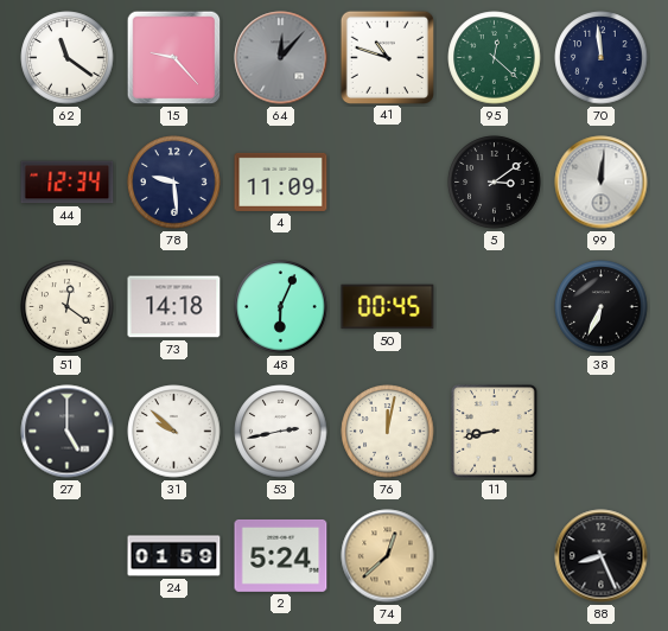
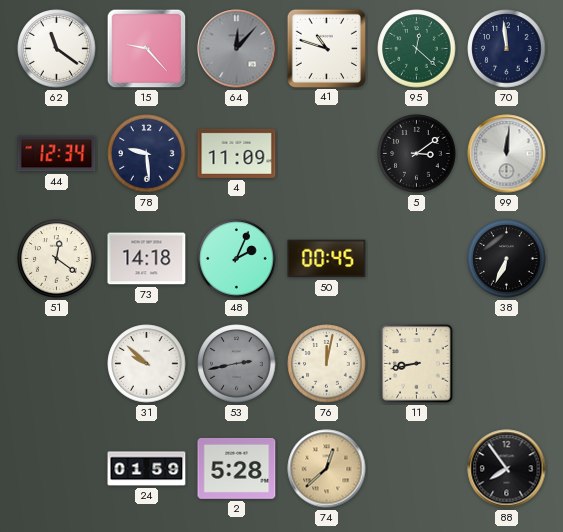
48: 6:04 -> 2:04 (237, 259)
27: 5:00 -> none (68, 432)
53 dial: white -> grey (237, 364)
2: 5:24 -> 5:28 (237, 468)
88: 8:26 -> 7:54 (507, 469)
